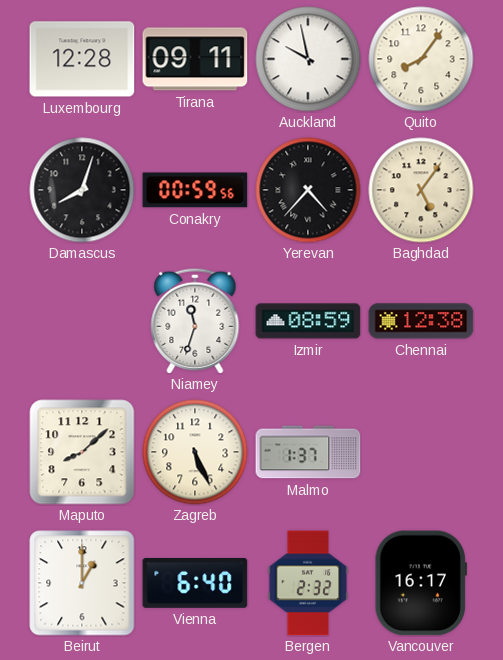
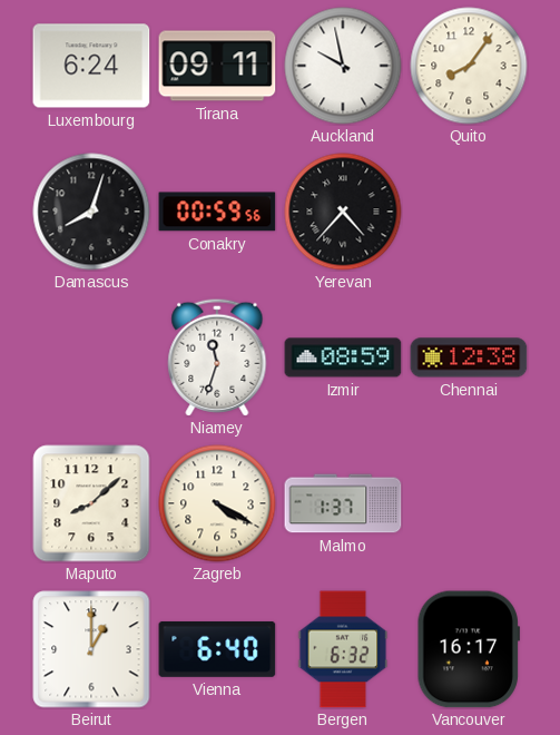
Luxembourg: 12:28 -> 6:24 (91, 66)
Baghdad: 5:06 -> none (421, 190)
Zagreb: 5:26 -> 4:20 (217, 503)
Bergen: 2:32 -> 6:32 (343, 649)
